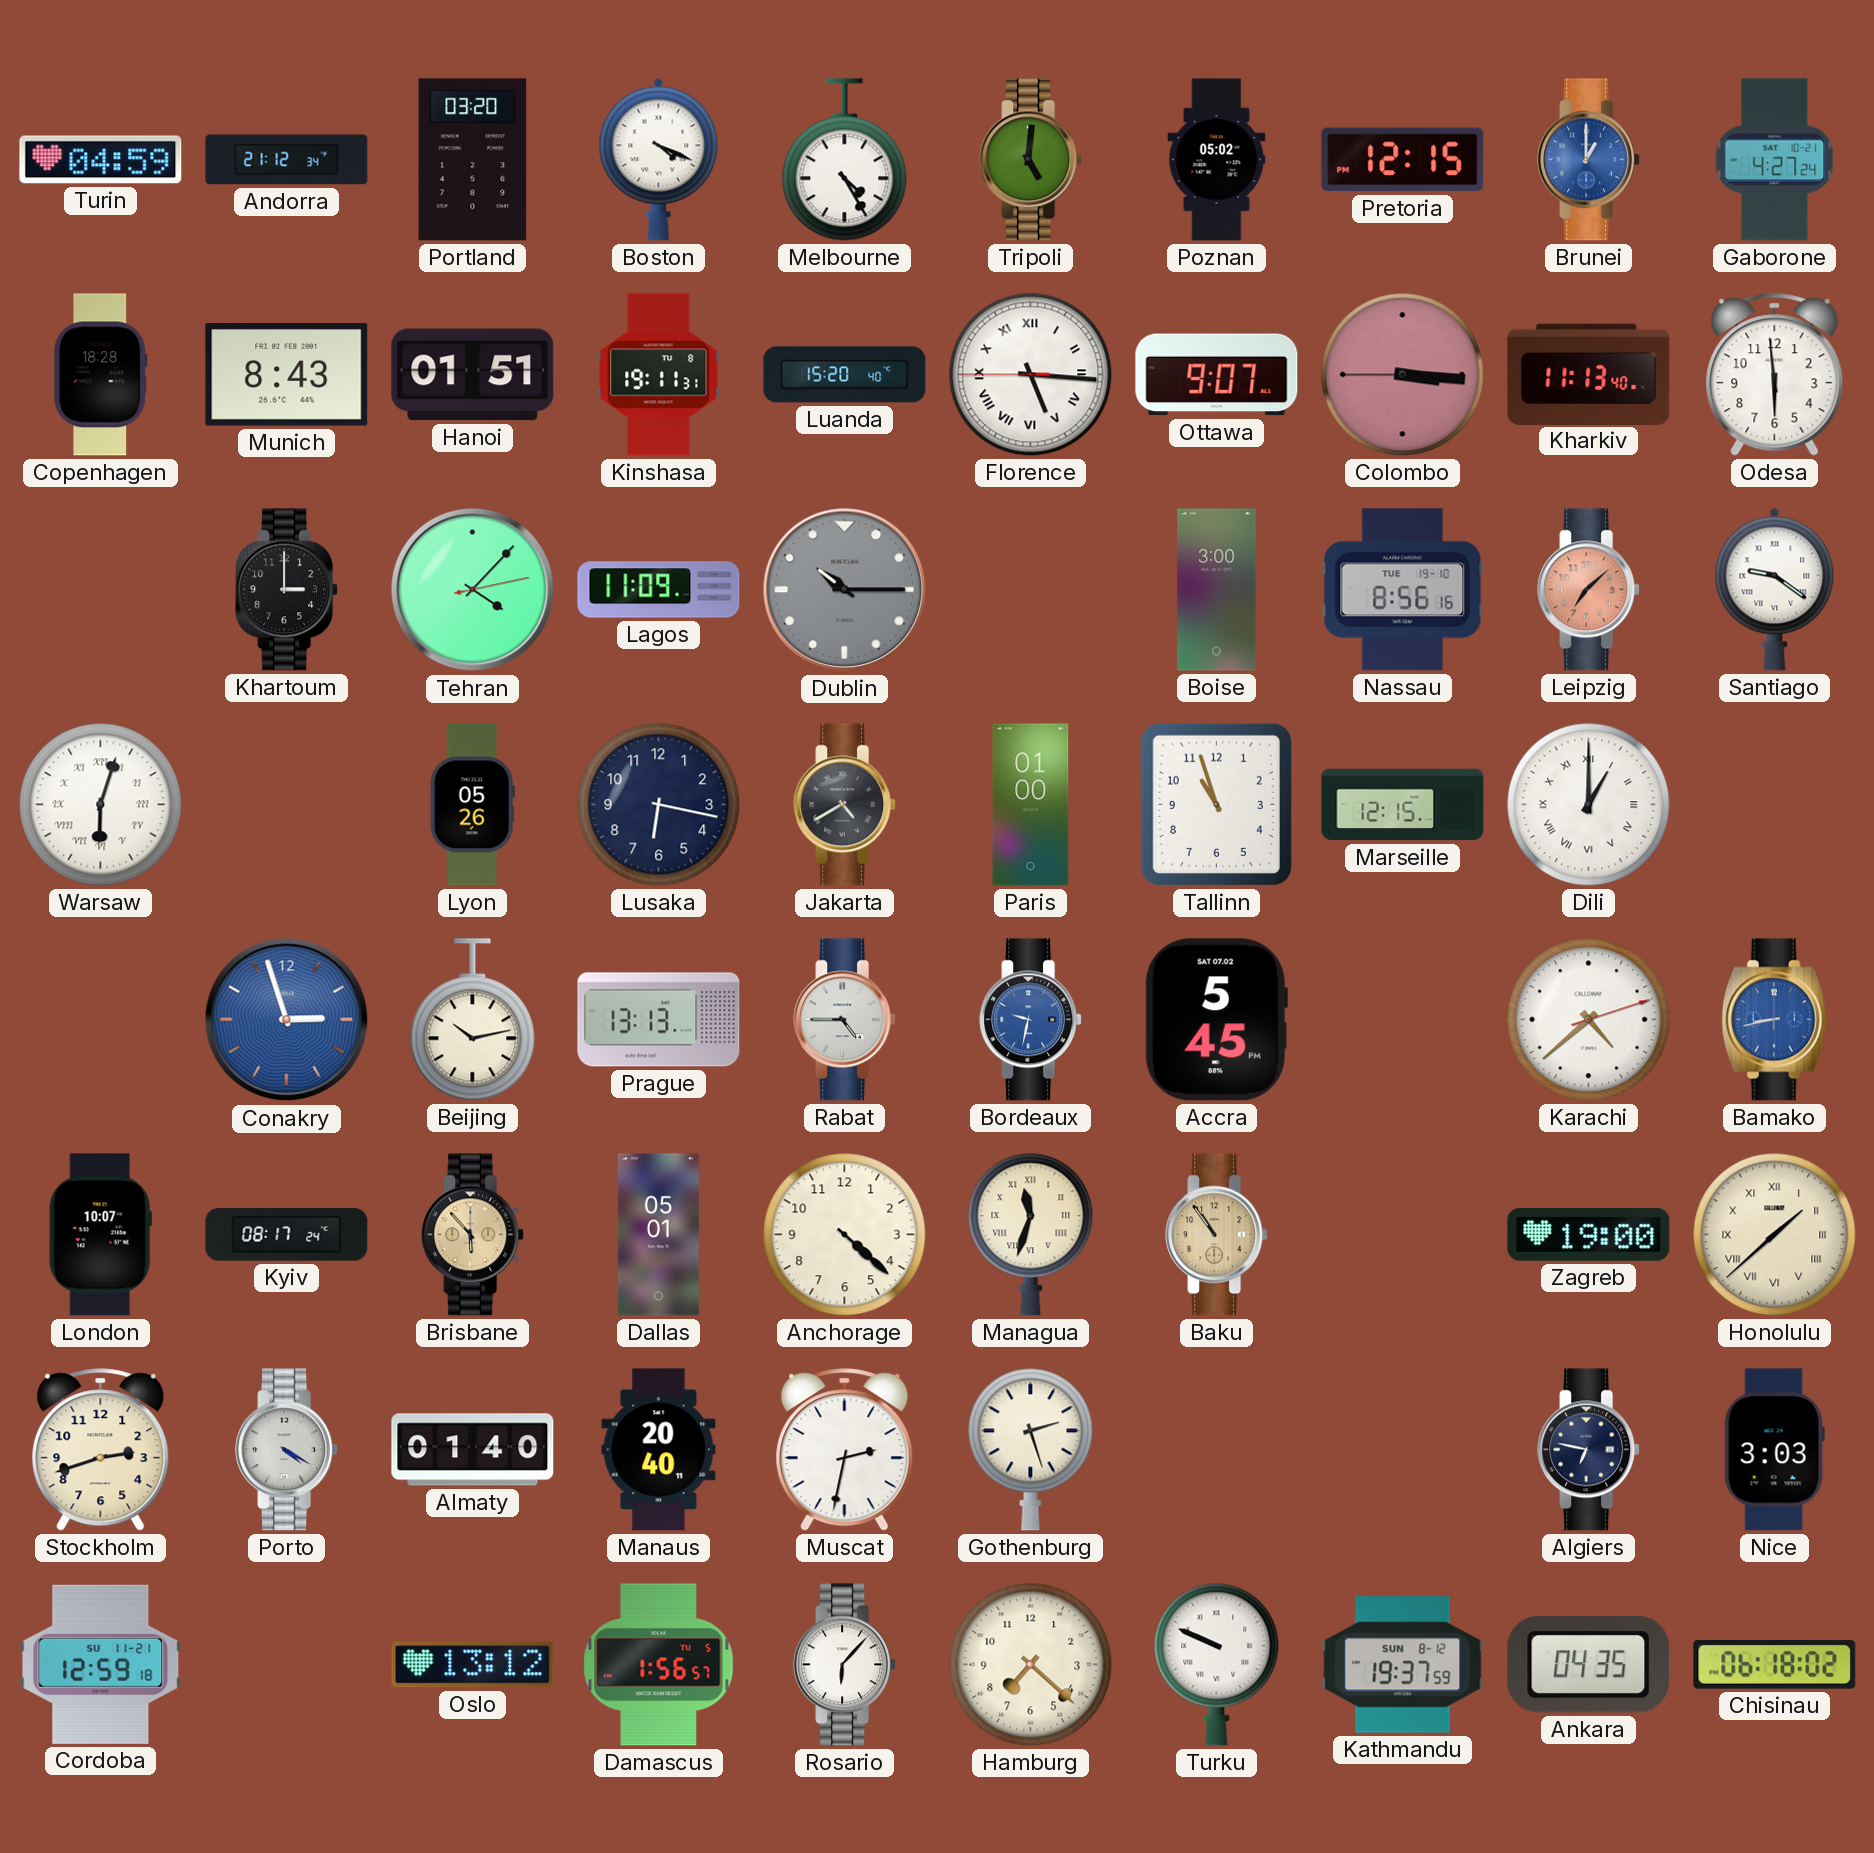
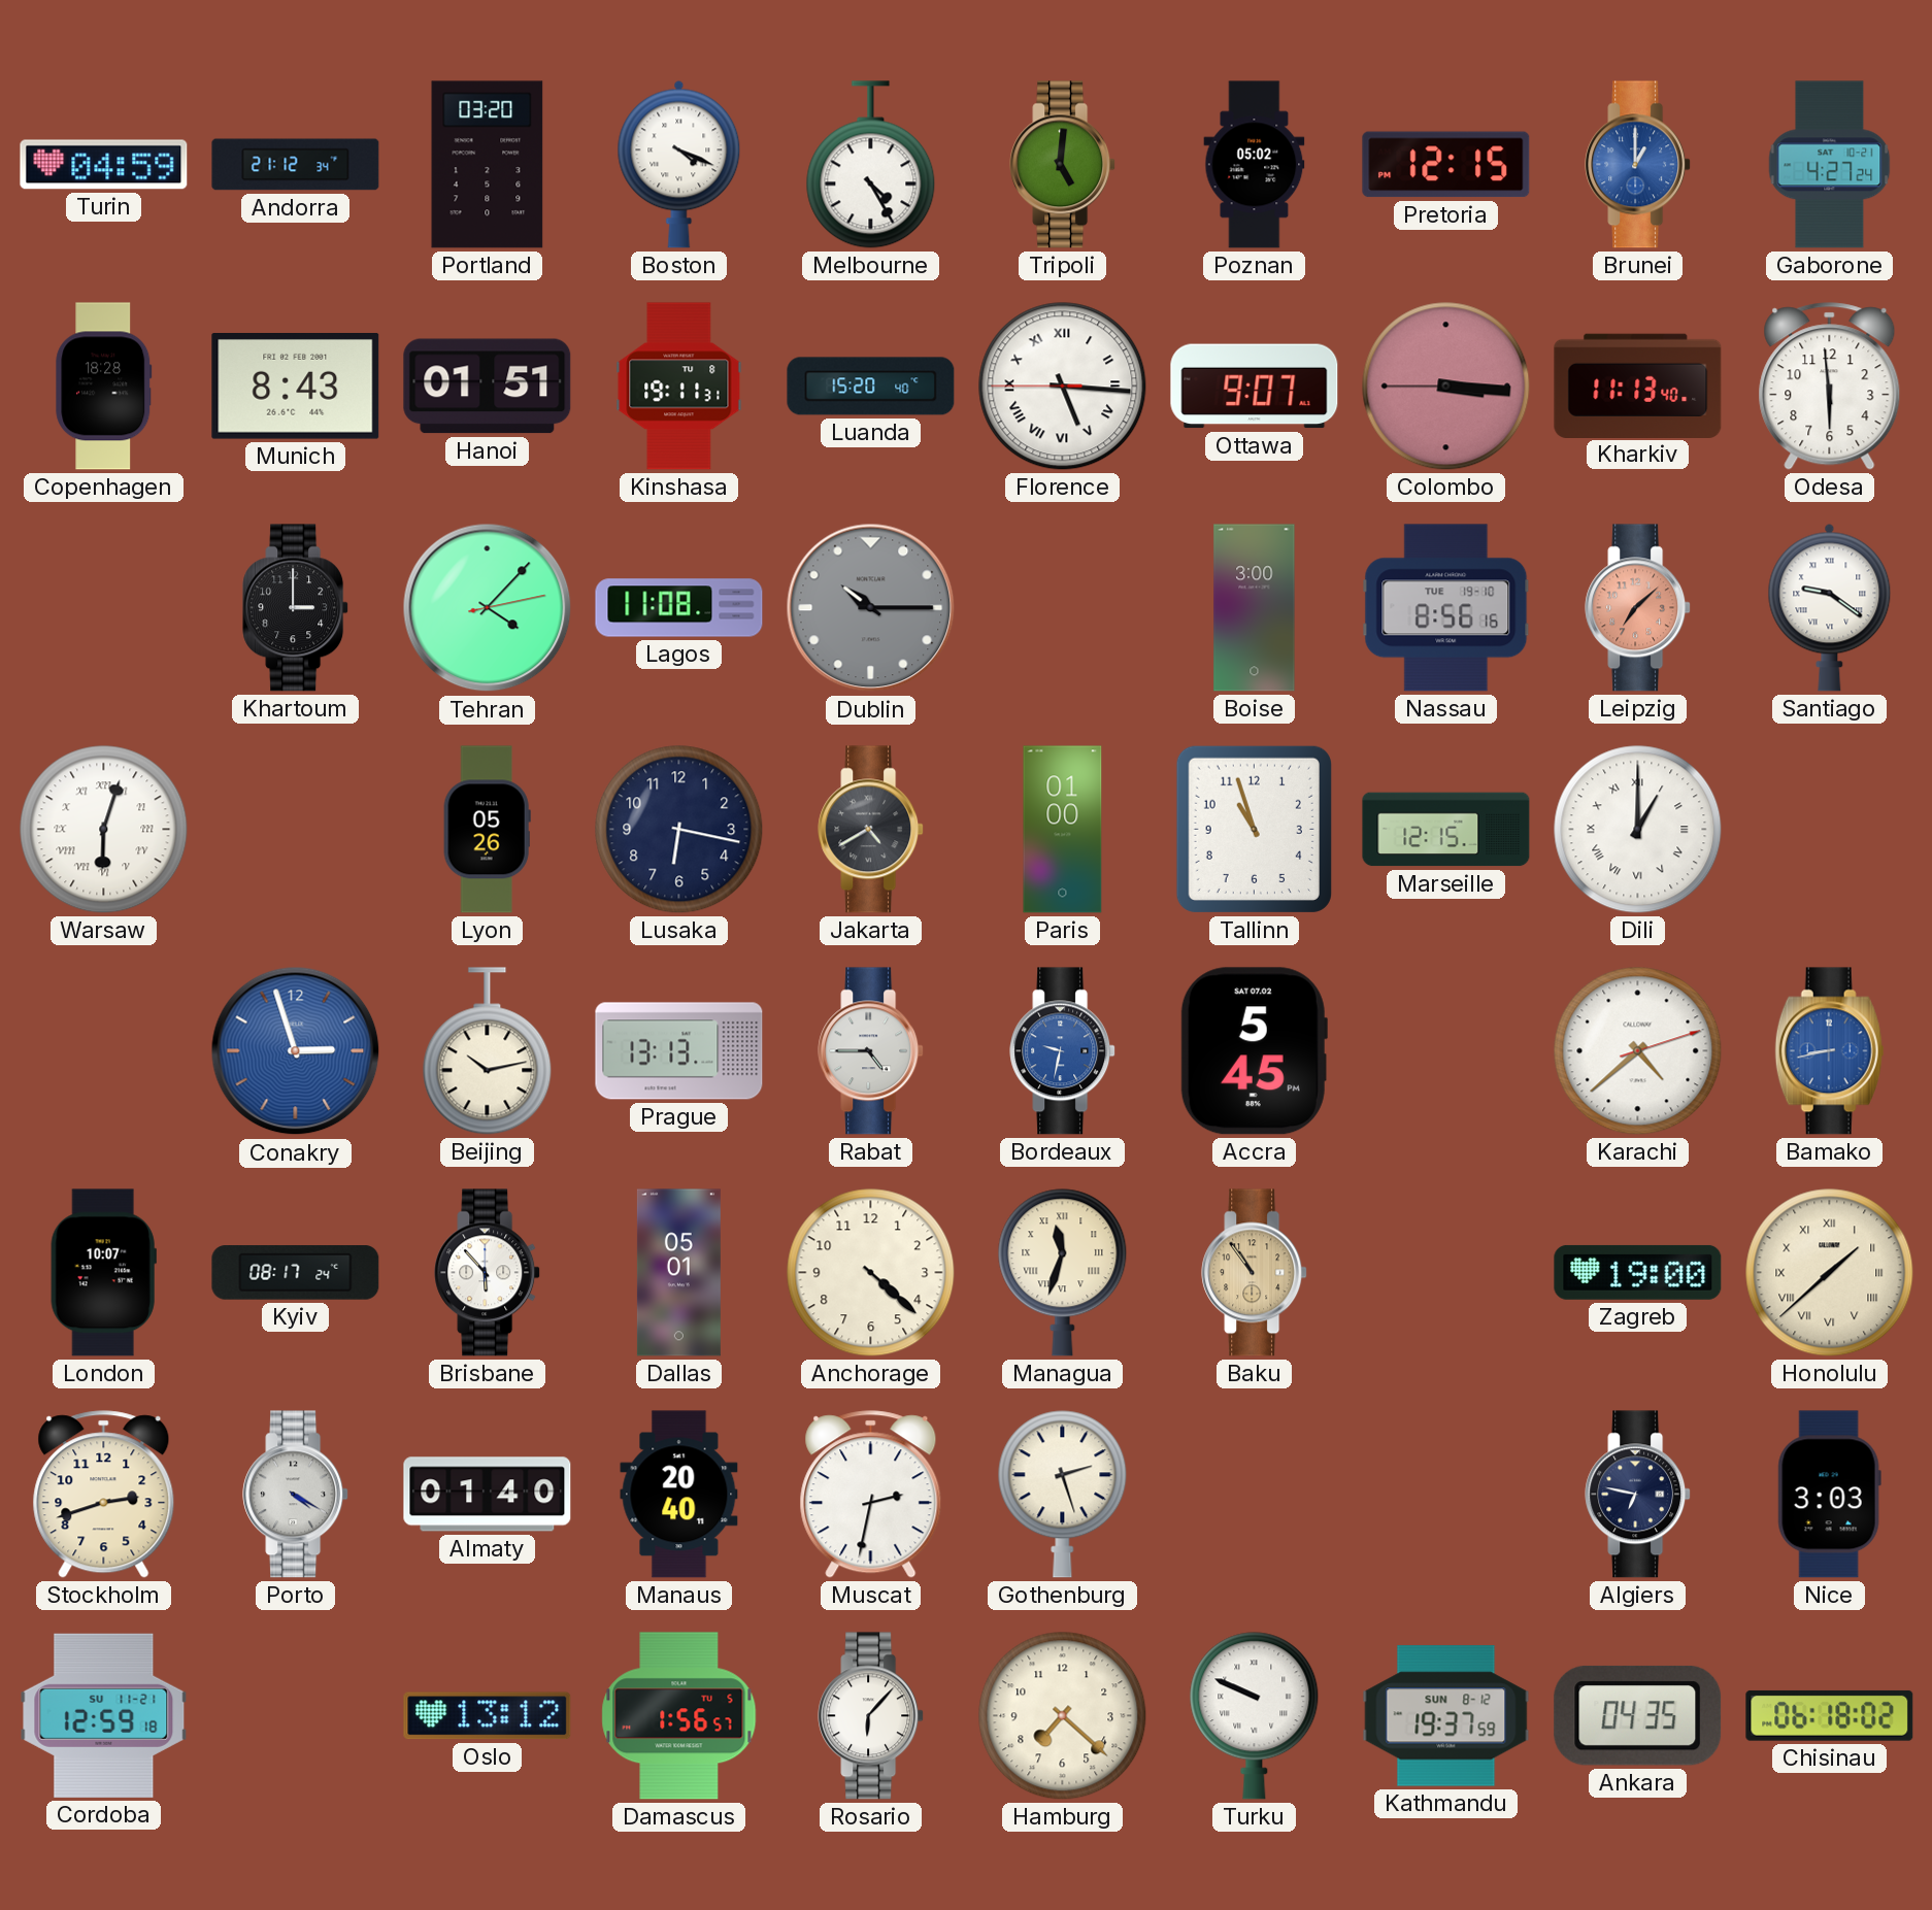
Lagos: 11:09 -> 11:08 (679, 608)
Brisbane dial: champagne -> white (488, 1273)
